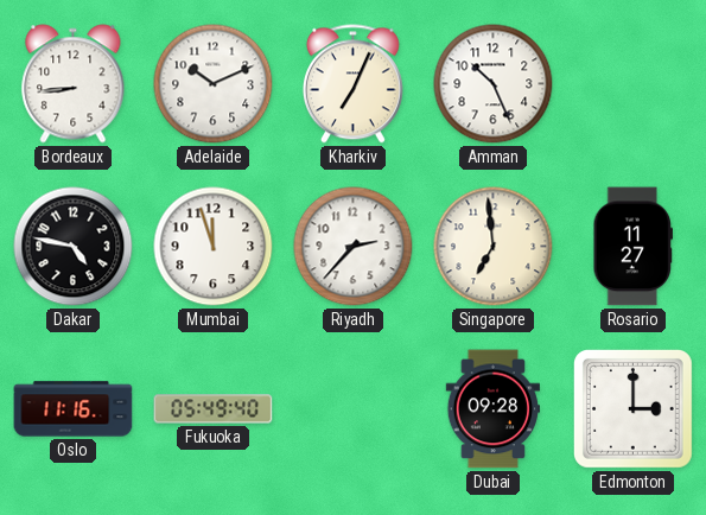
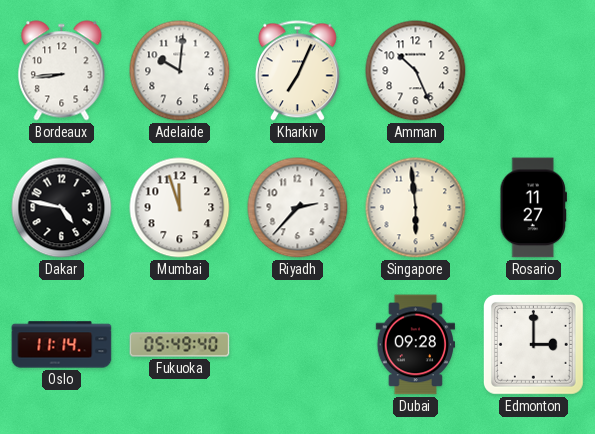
Adelaide: 10:11 -> 10:01 (180, 71)
Singapore: 6:59 -> 5:59 (416, 208)
Oslo: 11:16 -> 11:14 (62, 345)
